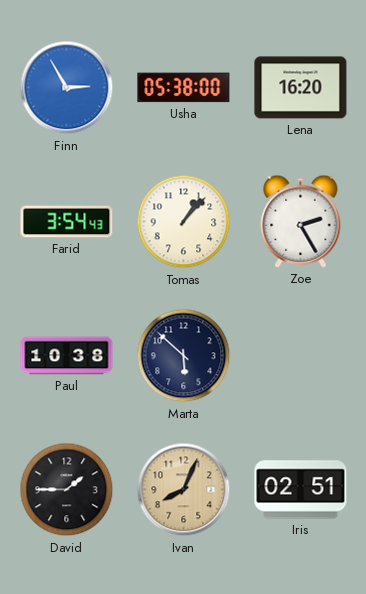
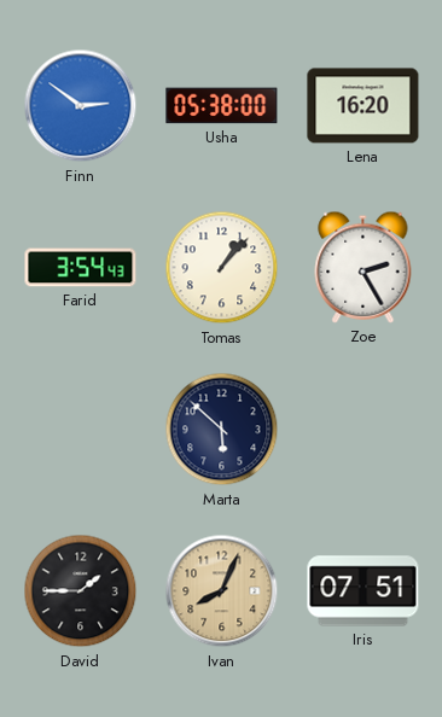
Finn: 2:55 -> 2:51 (81, 106)
Paul: 10:38 -> none (67, 356)
Iris: 02:51 -> 07:51 (364, 591)
